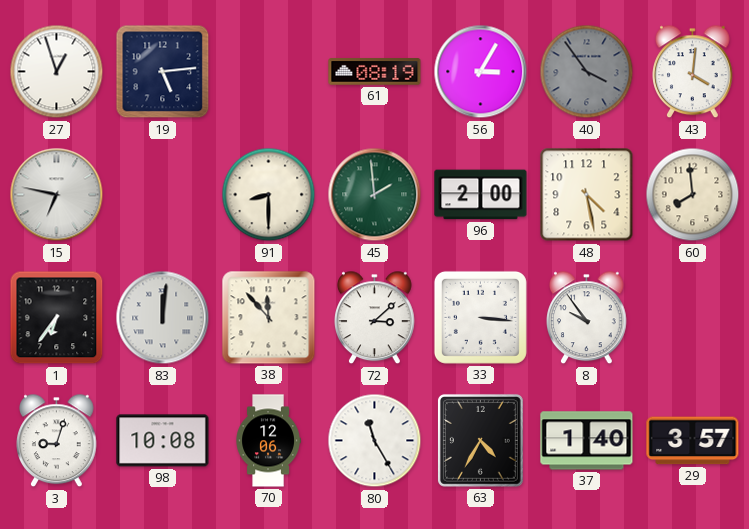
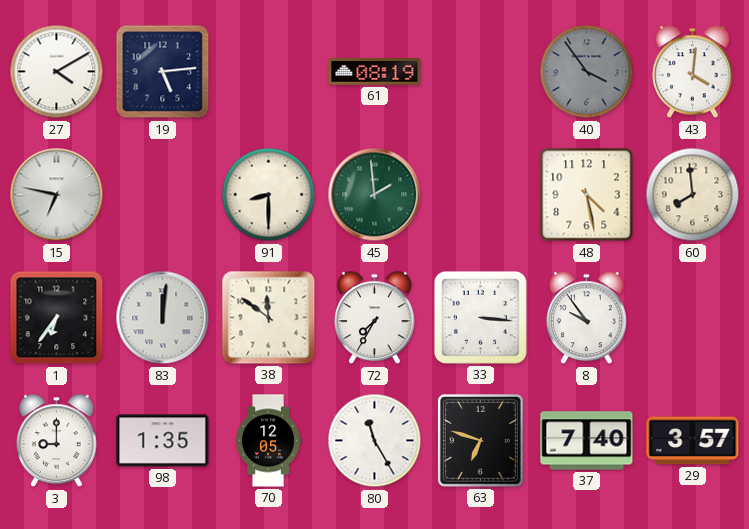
27: 12:57 -> 4:10 (57, 72)
56: 3:05 -> none (481, 72)
96: 2:00 -> none (481, 195)
38: 11:53 -> 11:51 (269, 318)
72: 3:08 -> 7:35 (375, 318)
3: 9:03 -> 9:00 (57, 441)
98: 10:08 -> 1:35 (163, 441)
70: 12:06 -> 12:05 (268, 441)
63: 4:35 -> 6:48 (480, 440)
37: 1:40 -> 7:40 (587, 441)
